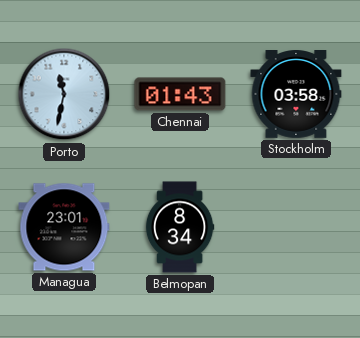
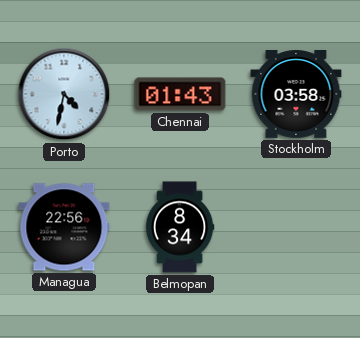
Porto: 11:32 -> 4:32 (64, 94)
Managua: 23:01 -> 22:56 (64, 227)
